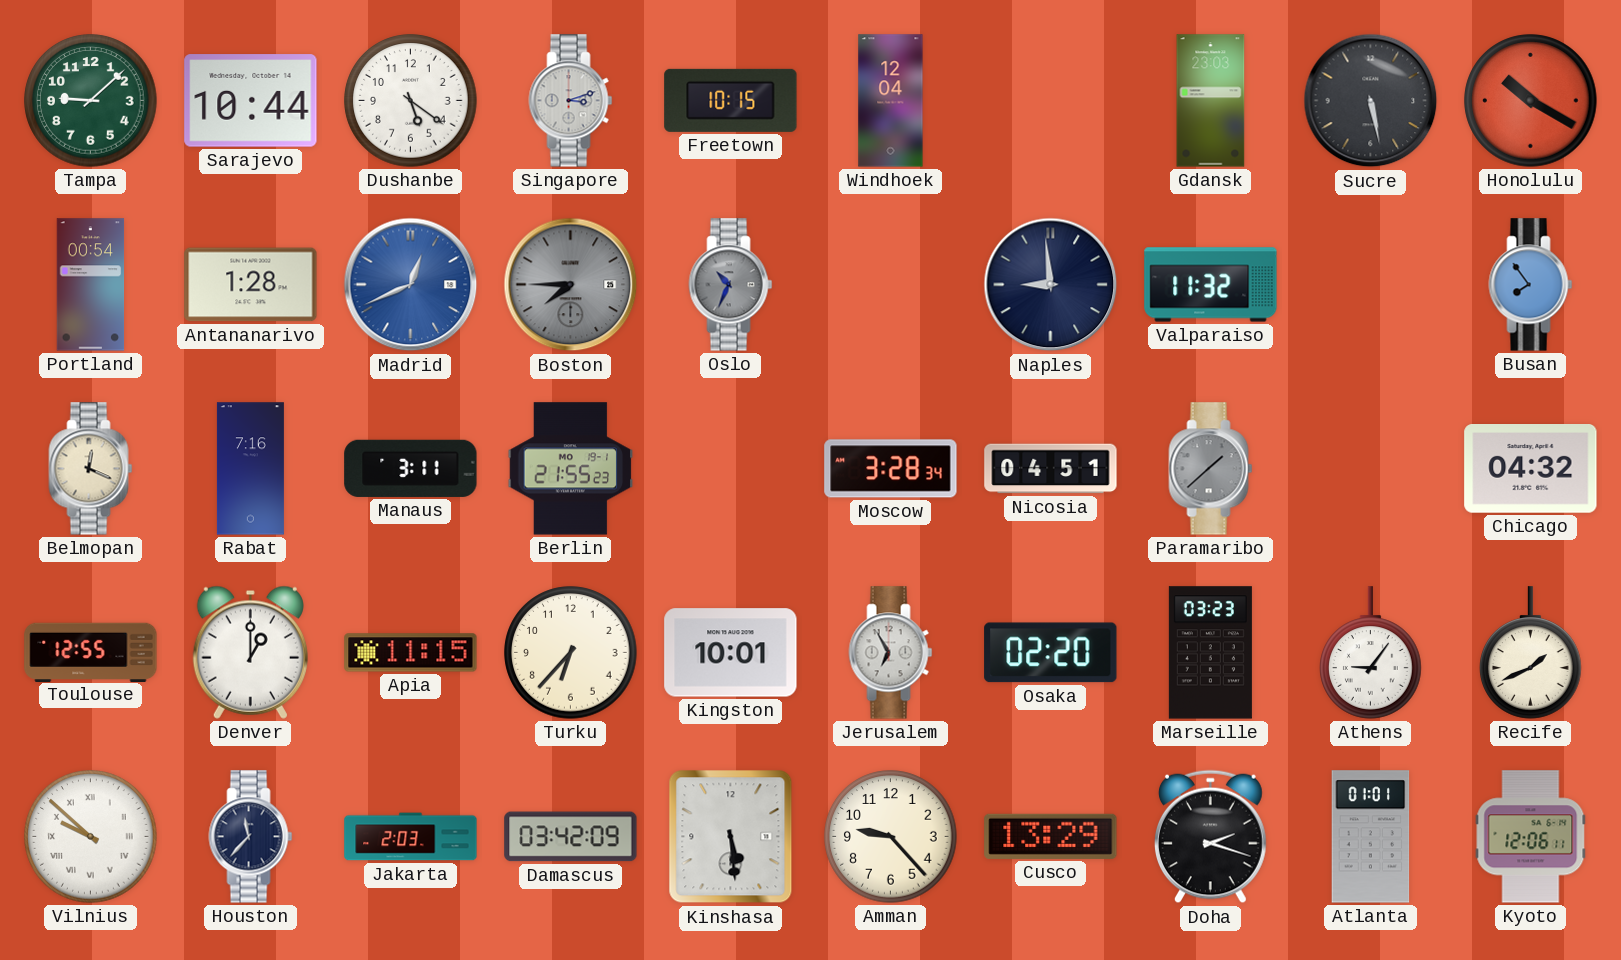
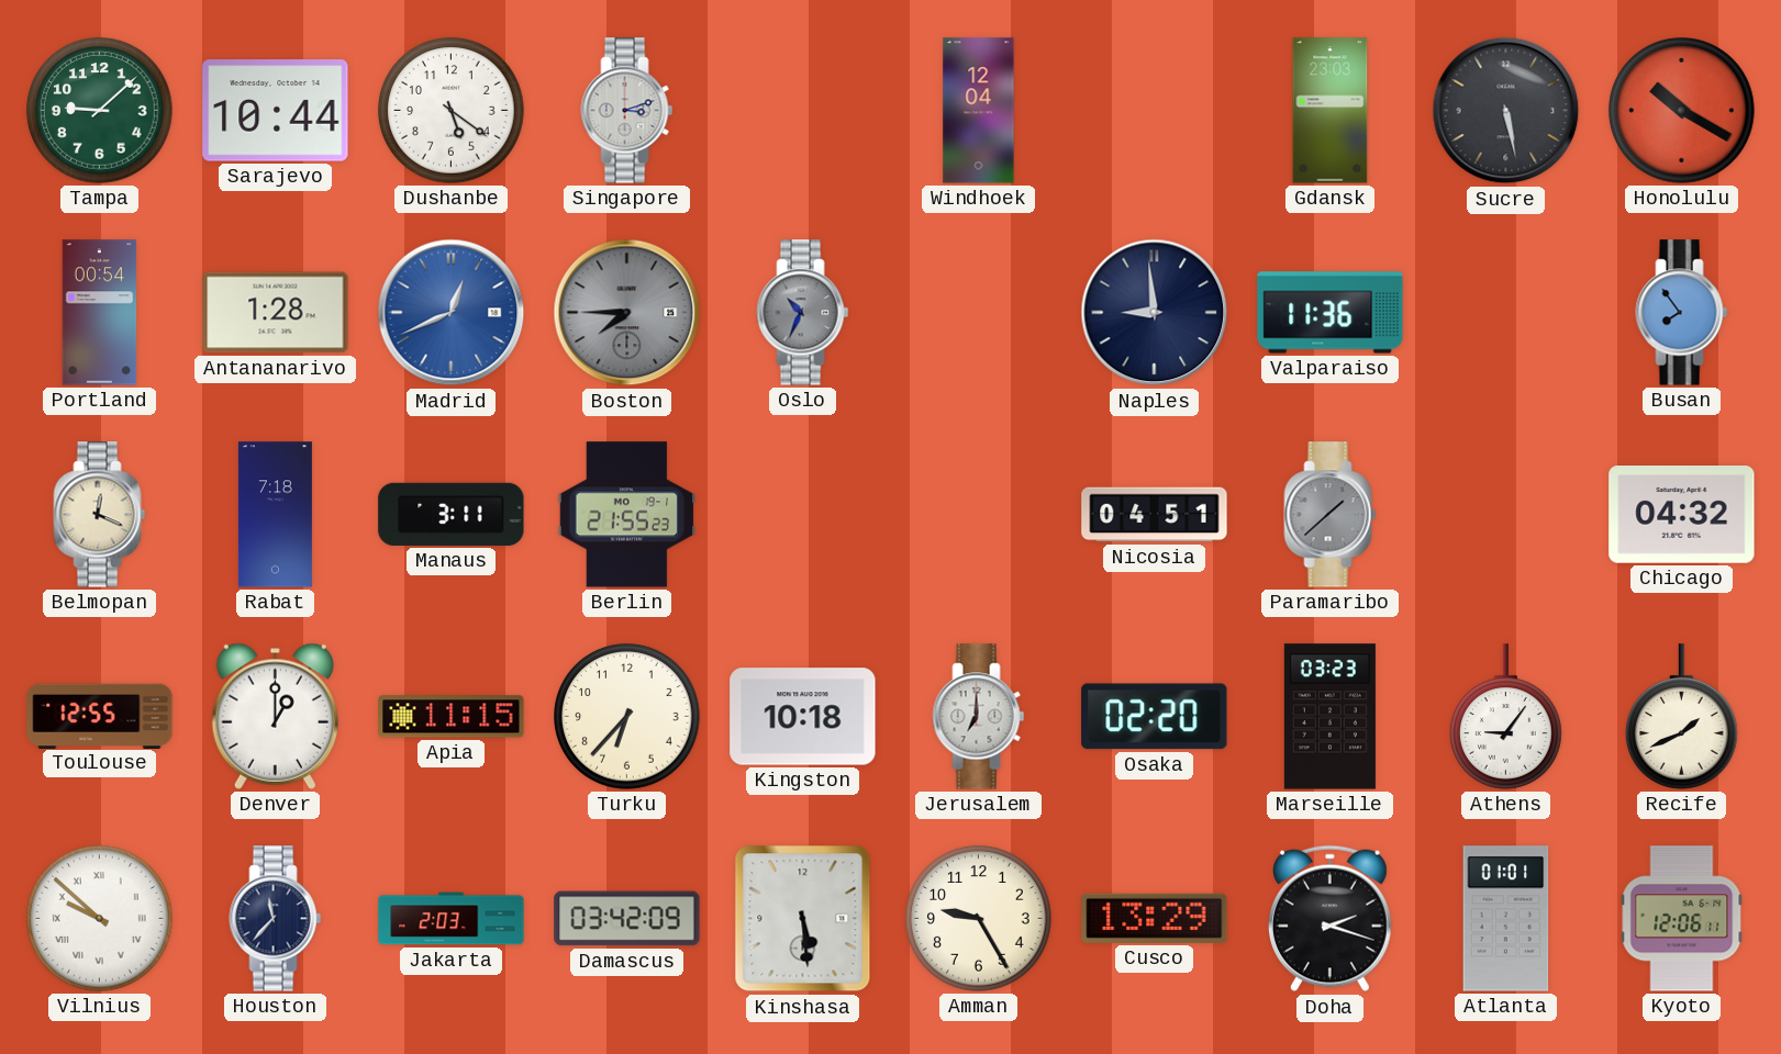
Freetown: 10:15 -> none (731, 100)
Valparaiso: 11:32 -> 11:36 (1331, 313)
Rabat: 7:16 -> 7:18 (275, 515)
Moscow: 3:28 -> none (891, 469)
Kingston: 10:01 -> 10:18 (803, 717)
Jerusalem: 6:55 -> 7:00 (979, 717)
Amman: 9:23 -> 9:25 (979, 919)
